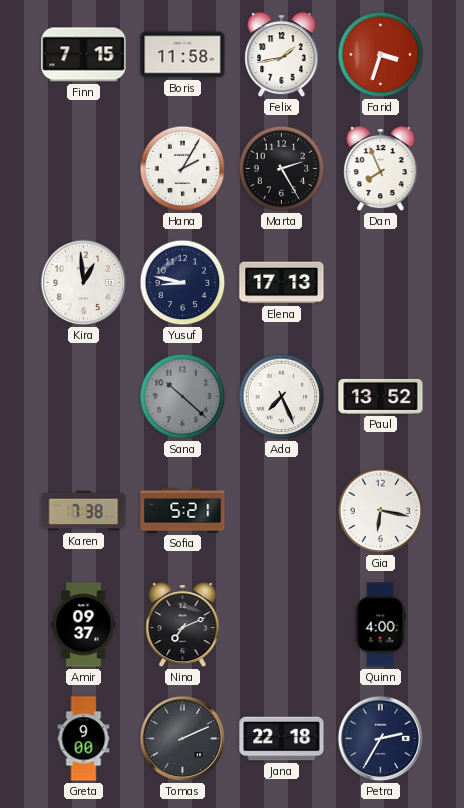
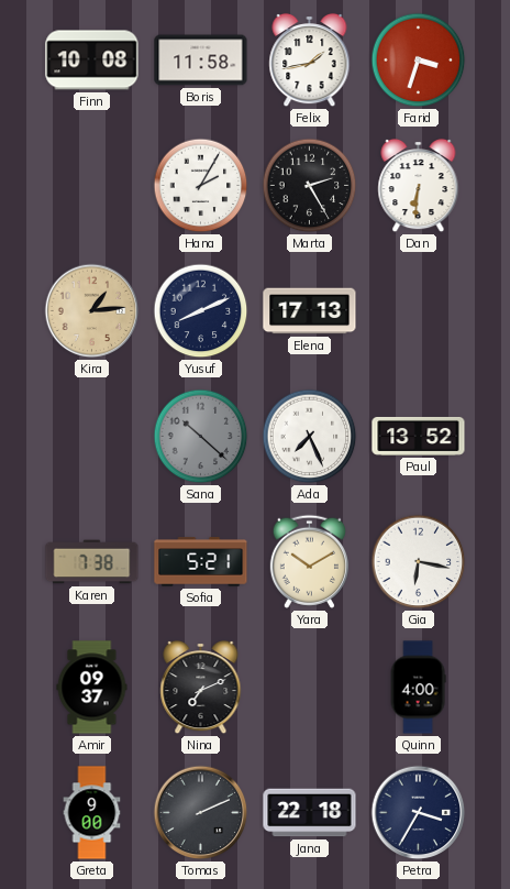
Finn: 7:15 -> 10:08 (92, 61)
Dan: 7:56 -> 6:31 (419, 186)
Kira: 12:59 -> 1:14 (92, 311)
Kira dial: white -> champagne (92, 311)
Yusuf: 8:47 -> 8:11 (201, 311)
Yara: none -> 10:10 (309, 561)
Petra: 2:35 -> 3:35 (419, 813)
